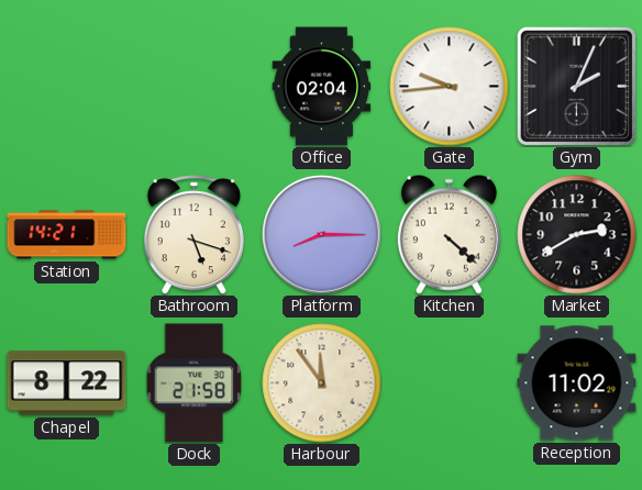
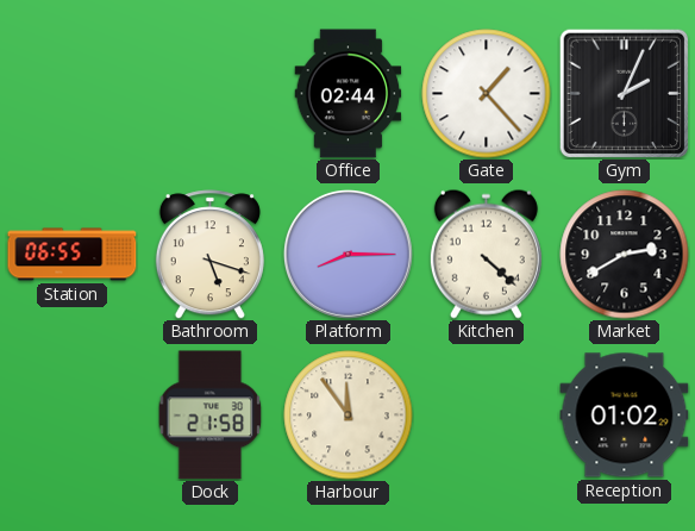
Office: 02:04 -> 02:44 (349, 94)
Gate: 9:44 -> 1:23 (487, 94)
Station: 14:21 -> 06:55 (73, 255)
Chapel: 8:22 -> none (67, 383)
Reception: 11:02 -> 01:02 (625, 416)
